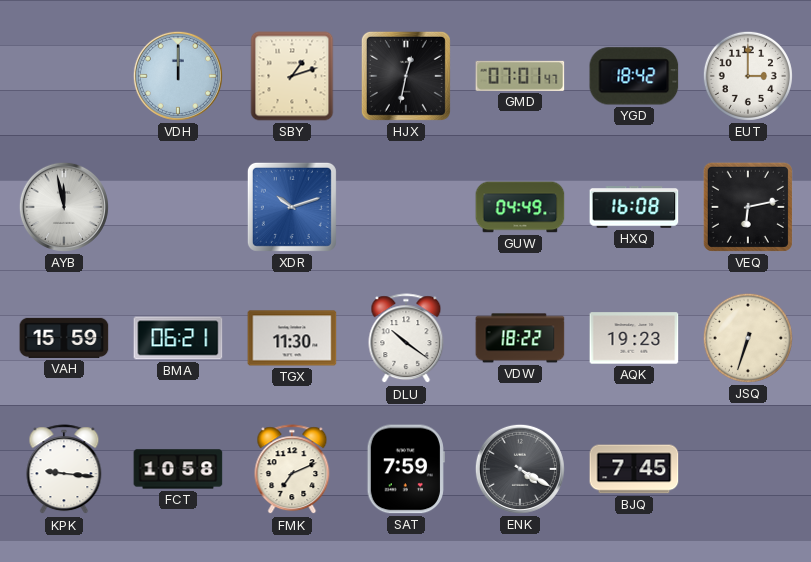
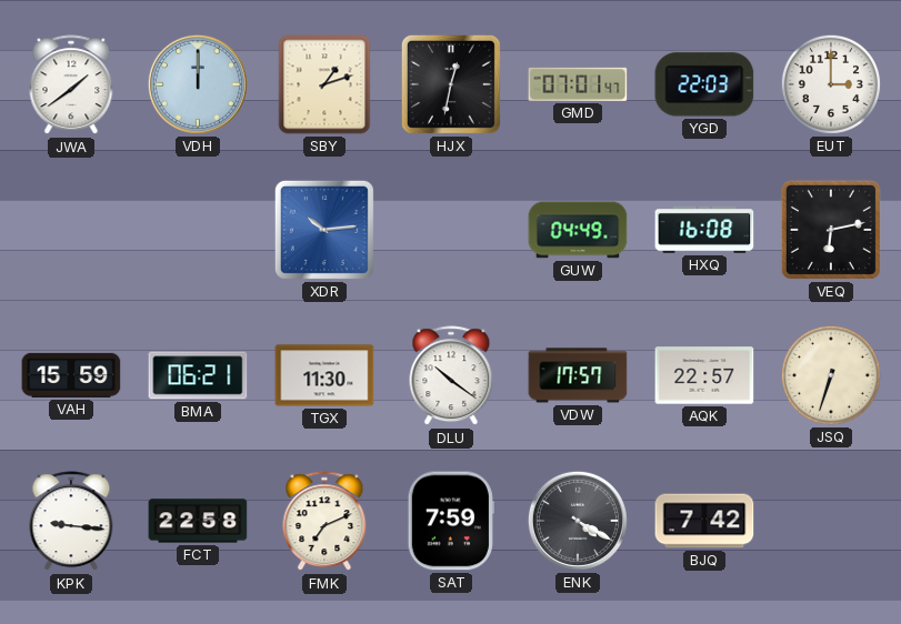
JWA: none -> 1:39 (71, 85)
YGD: 18:42 -> 22:03 (704, 84)
AYB: 11:58 -> none (64, 207)
XDR: 10:12 -> 10:14 (324, 230)
VDW: 18:22 -> 17:57 (578, 375)
AQK: 19:23 -> 22:57 (704, 375)
FCT: 10:58 -> 22:58 (198, 521)
BJQ: 7:45 -> 7:42 (704, 521)
